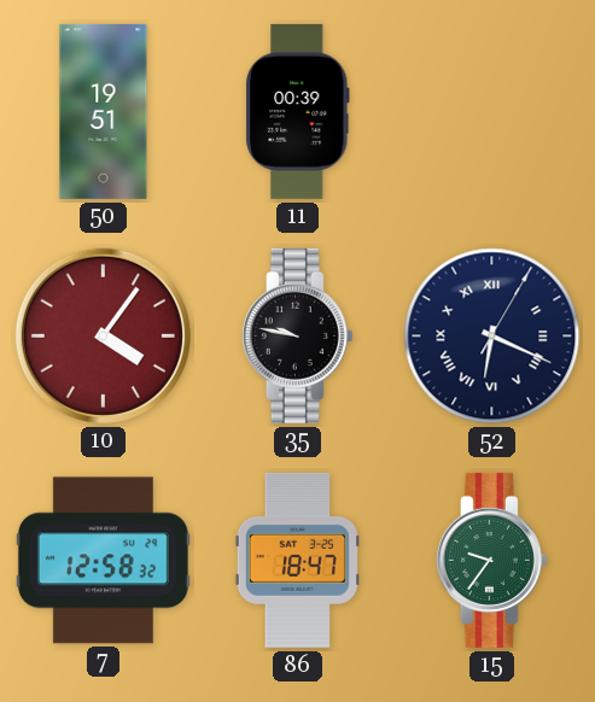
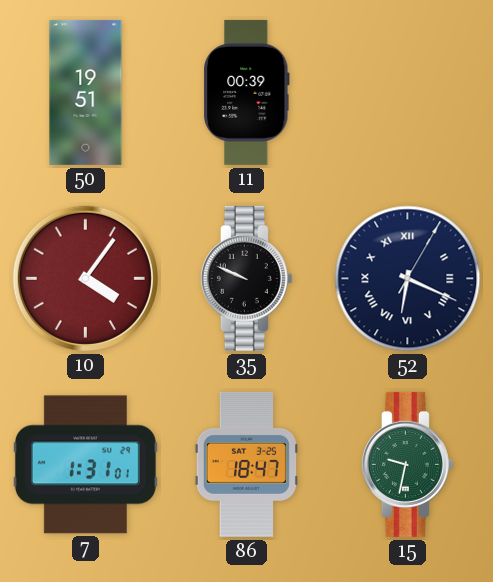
35: 9:47 -> 9:49 (246, 278)
7: 12:58 -> 1:31 (85, 465)
15: 9:36 -> 9:32 (407, 464)
